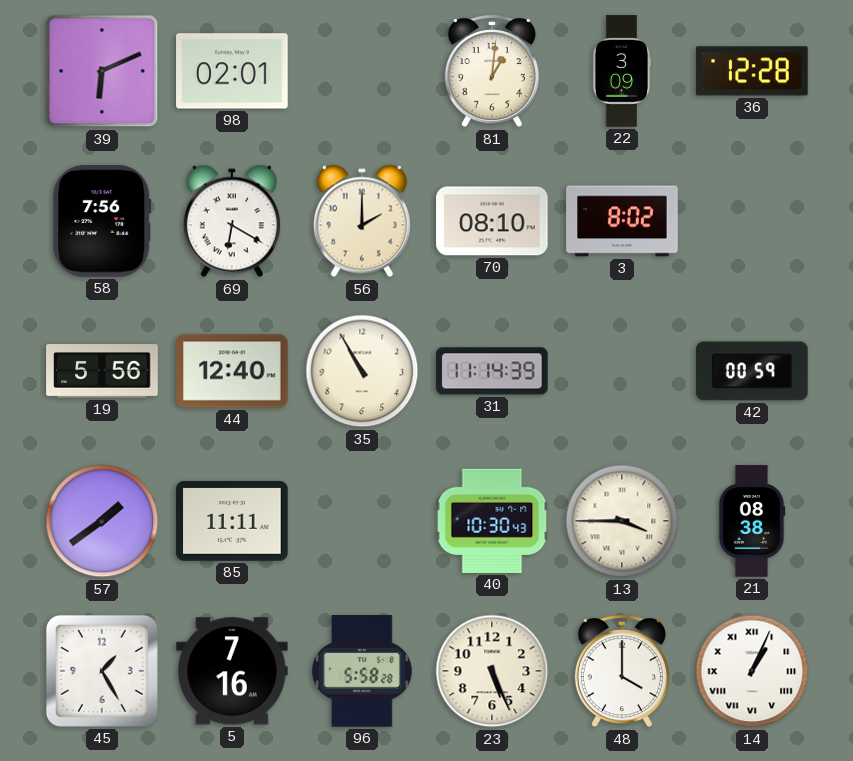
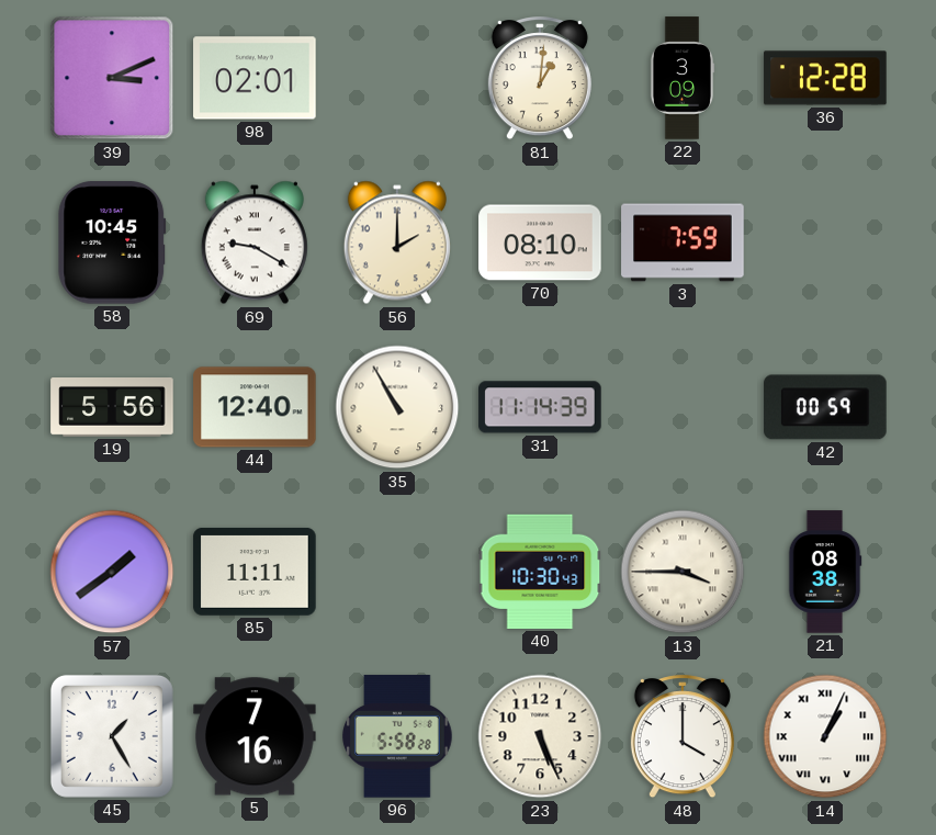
39: 6:11 -> 3:11 (112, 78)
58: 7:56 -> 10:45 (112, 242)
69: 6:20 -> 9:20 (255, 242)
3: 8:02 -> 7:59 (683, 242)
